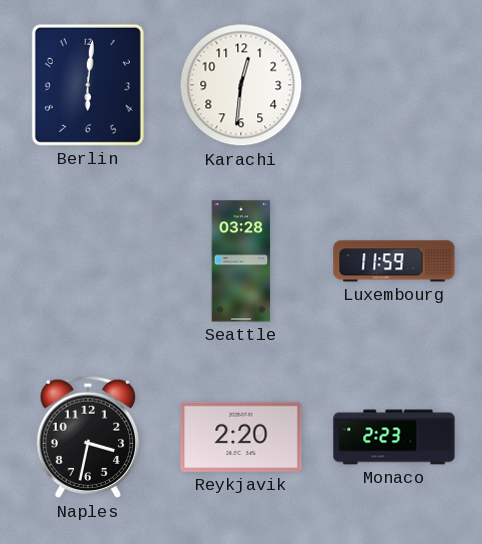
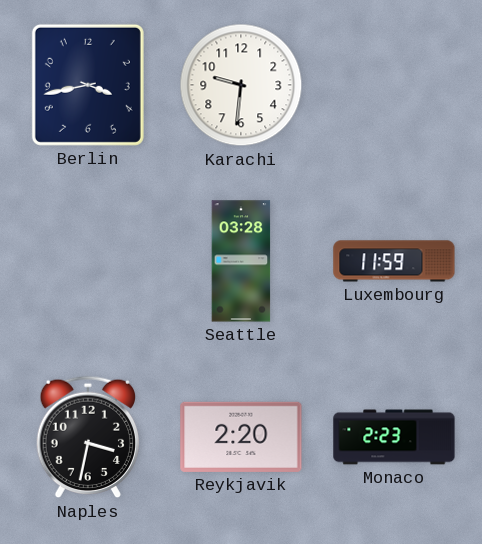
Berlin: 6:01 -> 3:43 (88, 85)
Karachi: 12:31 -> 9:31 (241, 85)
